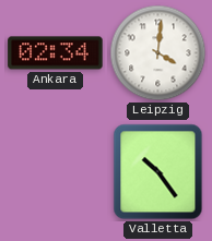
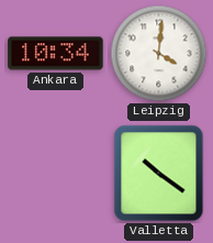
Ankara: 02:34 -> 10:34 (56, 54)
Valletta: 10:24 -> 10:21 (159, 174)
